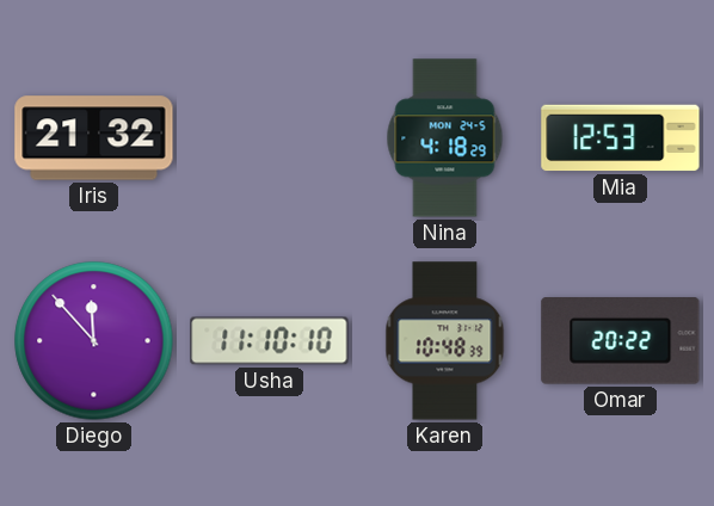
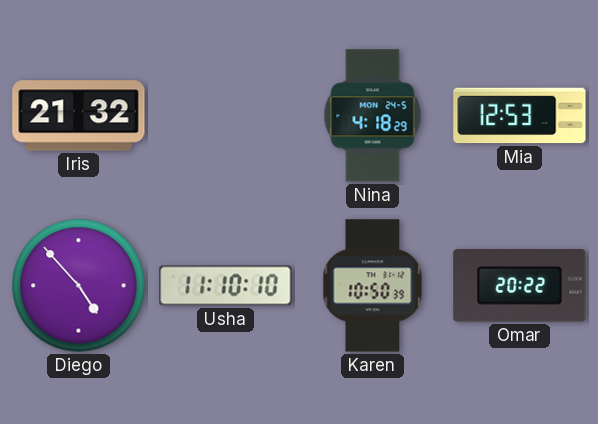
Diego: 11:53 -> 4:53 (79, 286)
Karen: 10:48 -> 10:50 (373, 286)
